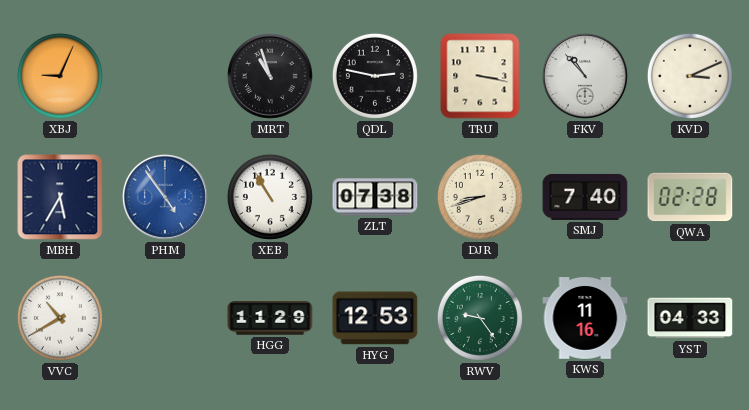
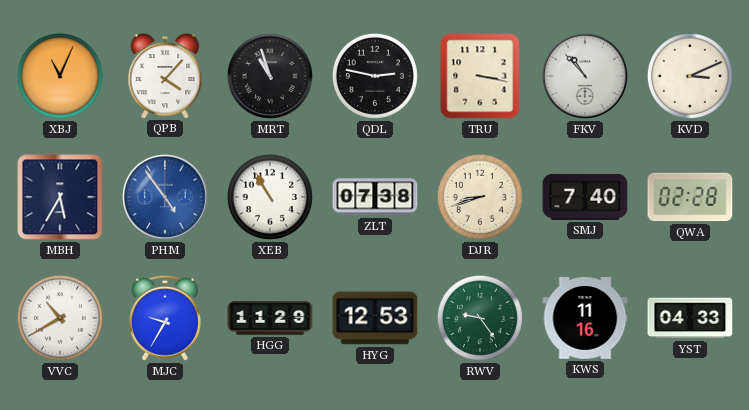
XBJ: 9:04 -> 11:04 (60, 76)
QPB: none -> 4:07 (165, 76)
MJC: none -> 9:35 (165, 318)
